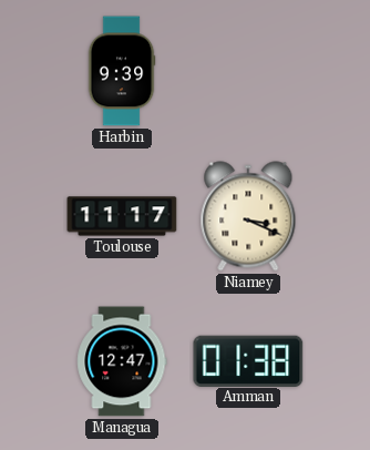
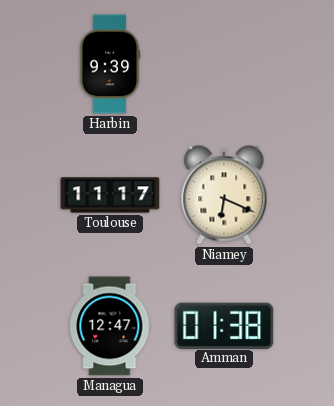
Niamey: 3:19 -> 6:19 (224, 195)
